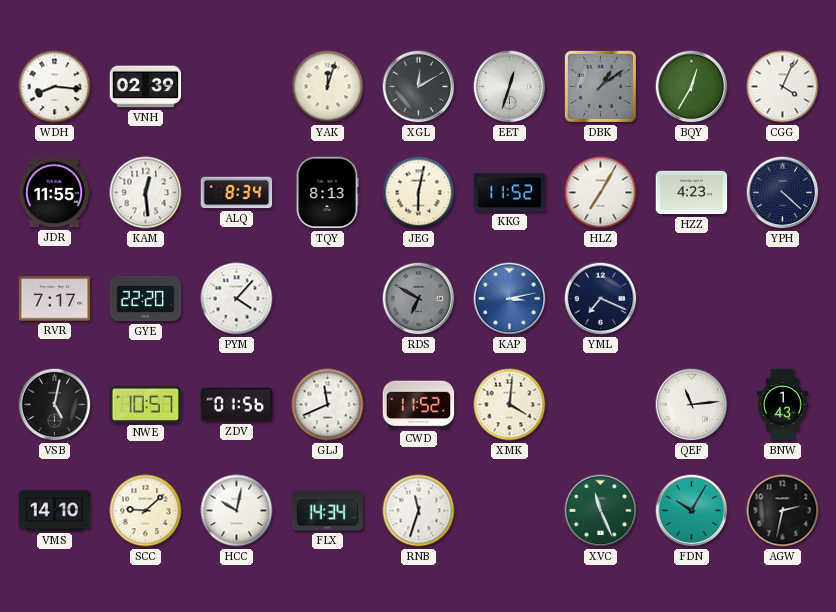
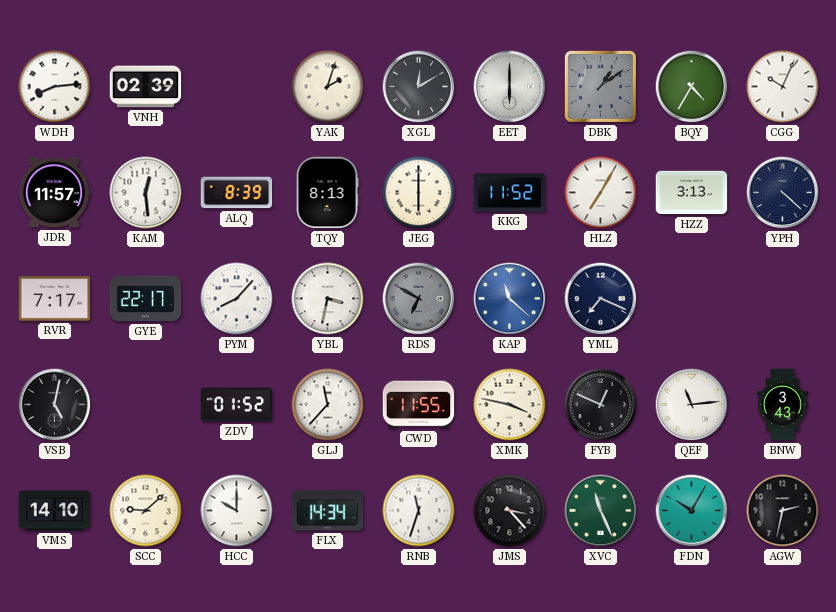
WDH: 8:16 -> 8:14 (55, 87)
YAK: 12:03 -> 2:03 (328, 87)
EET: 12:33 -> 6:00 (510, 87)
BQY: 12:35 -> 4:35 (692, 87)
CGG: 4:04 -> 10:04 (783, 87)
JDR: 11:55 -> 11:57 (54, 193)
ALQ: 8:34 -> 8:39 (237, 193)
JEG: 6:02 -> 6:00 (419, 193)
HZZ: 4:23 -> 3:13 (692, 193)
GYE: 22:20 -> 22:17 (146, 299)
PYM: 4:07 -> 8:07 (237, 299)
YBL: none -> 3:32 (328, 299)
KAP: 3:13 -> 11:22 (510, 299)
NWE: 10:57 -> none (146, 404)
ZDV: 01:56 -> 01:52 (237, 405)
GLJ: 11:41 -> 11:37 (328, 405)
CWD: 11:52 -> 11:55 (419, 405)
XMK: 4:01 -> 3:47 (510, 405)
FYB: none -> 12:49 (601, 405)
BNW: 1:43 -> 3:43 (783, 405)
HCC: 10:02 -> 10:00 (237, 511)
JMS: none -> 3:23 (510, 511)
